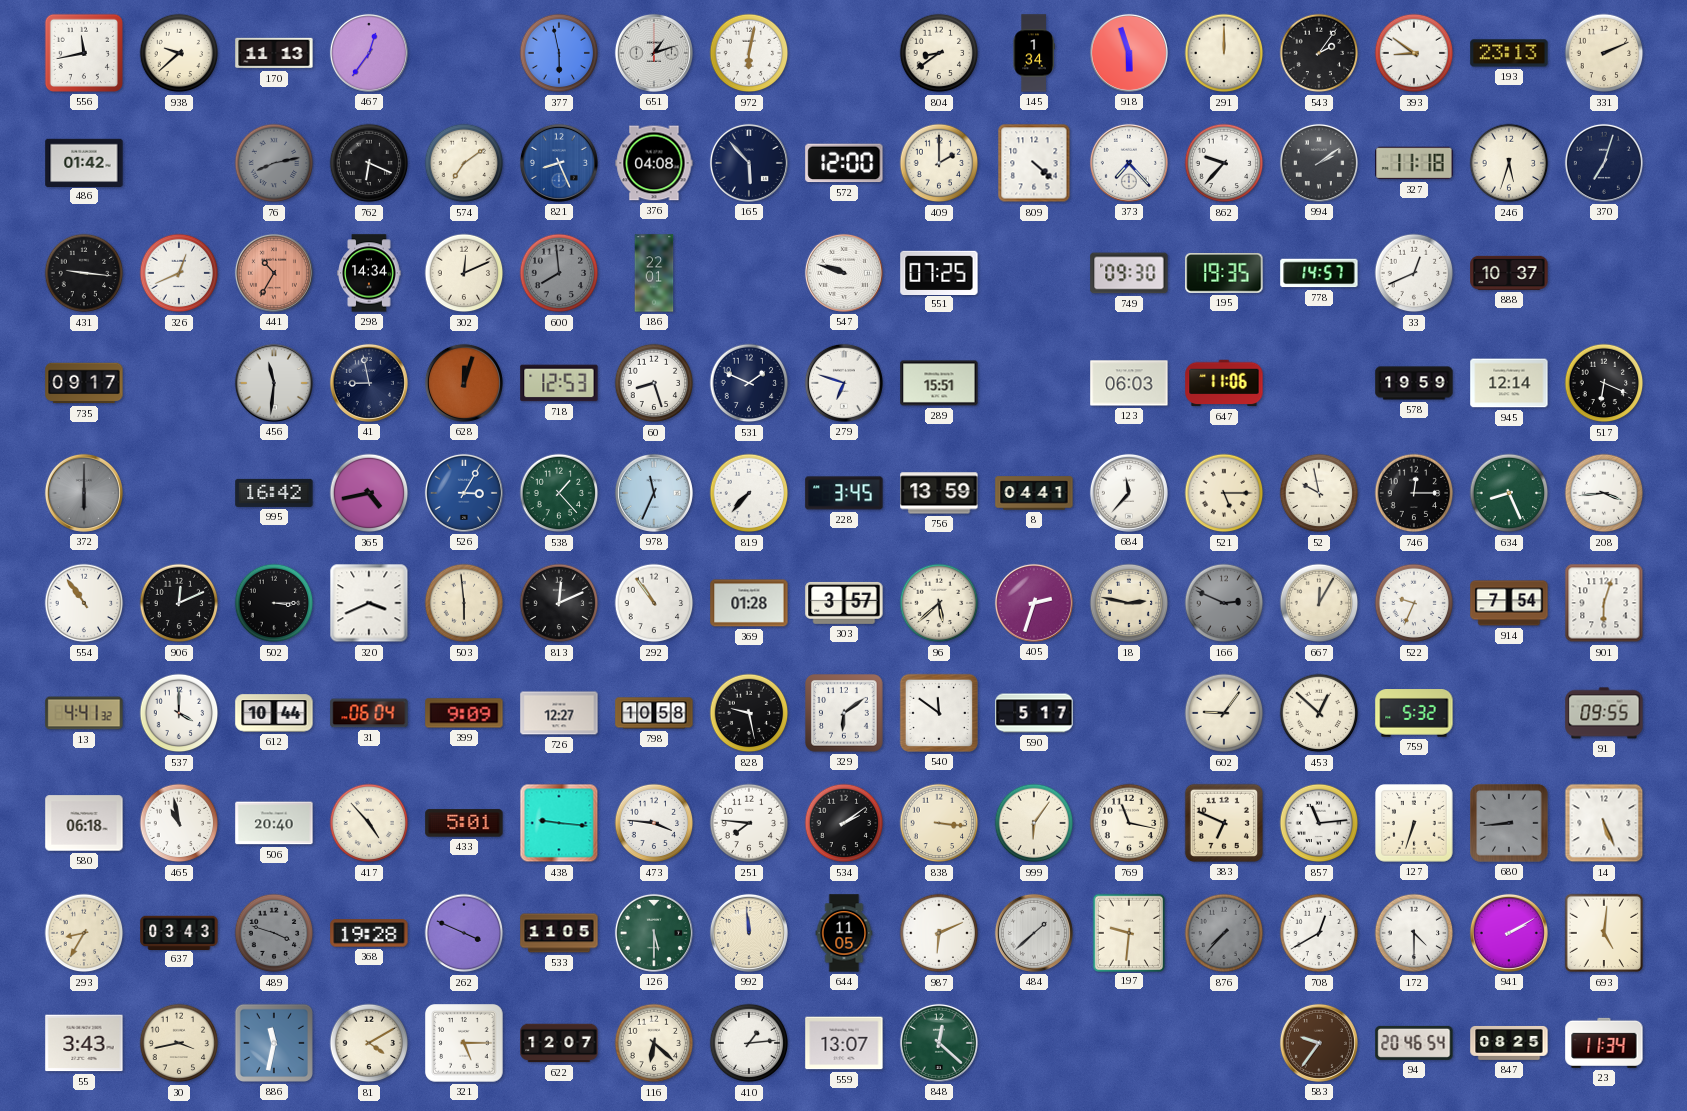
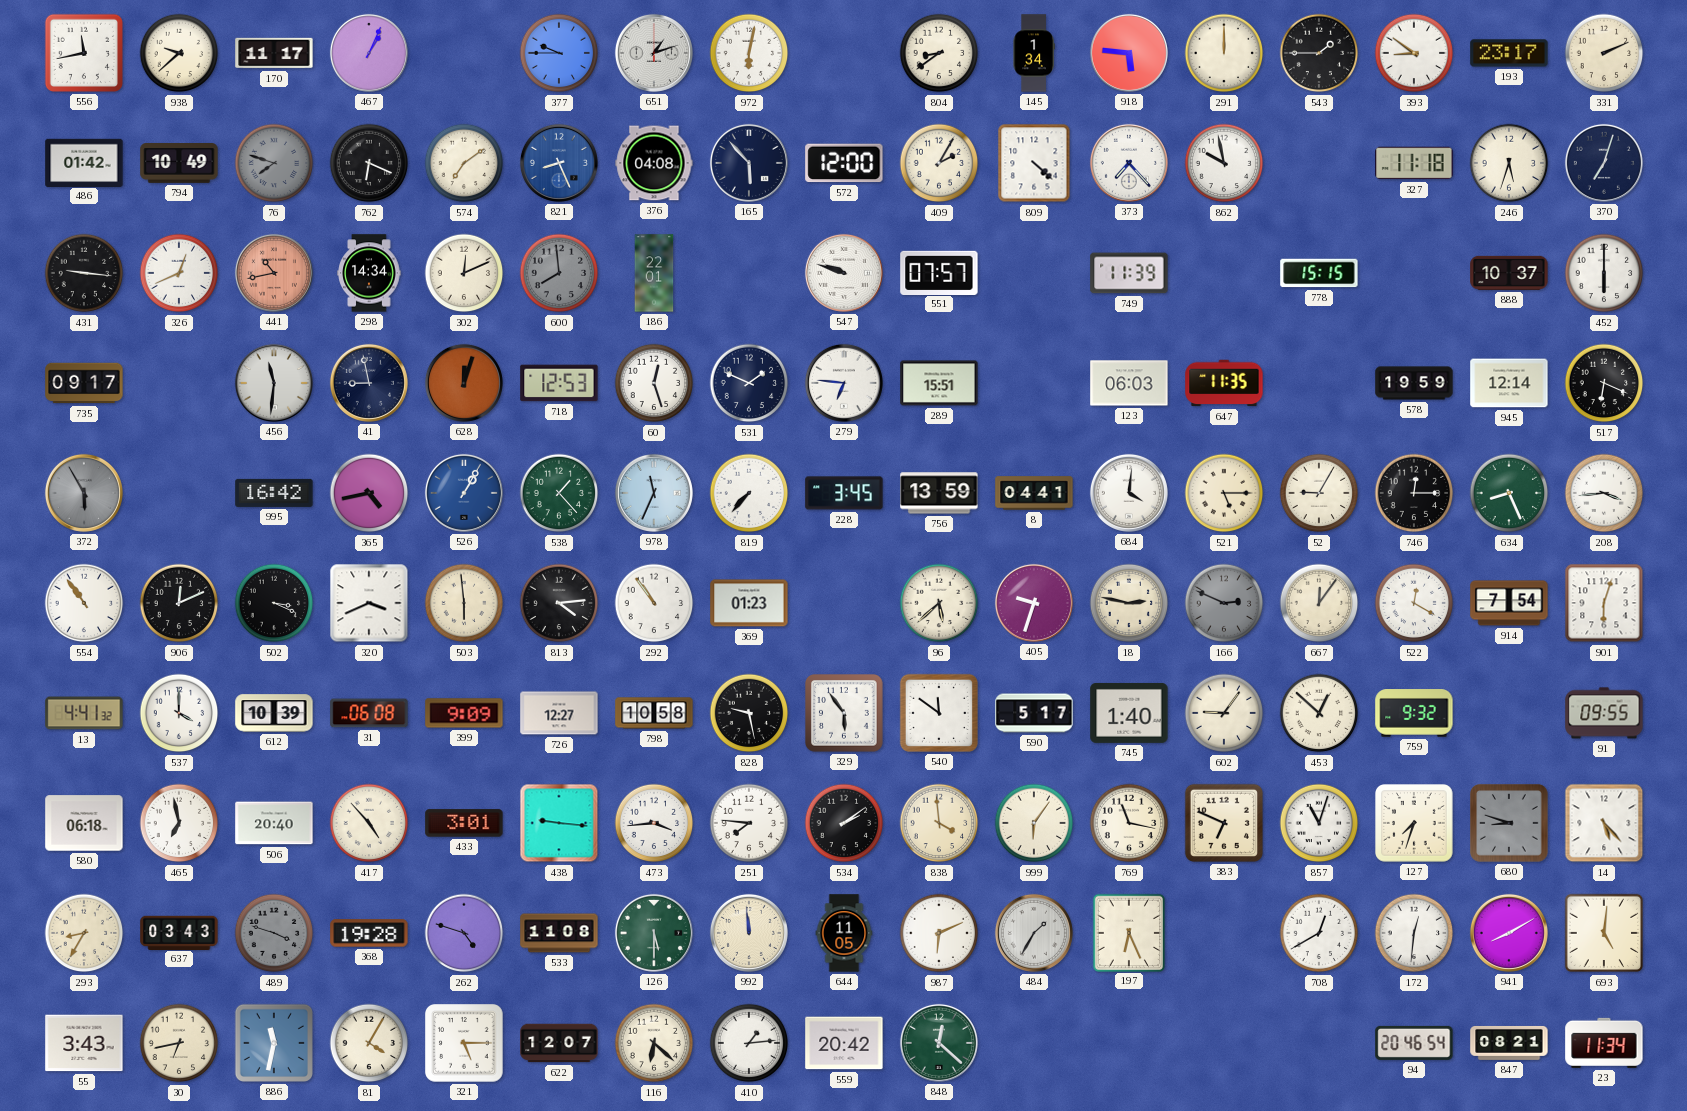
170: 11:13 -> 11:17 (274, 53)
467: 12:36 -> 1:04 (369, 53)
377: 5:58 -> 9:45 (559, 53)
918: 5:57 -> 5:46 (1129, 53)
543: 2:06 -> 1:45 (1319, 53)
193: 23:13 -> 23:17 (1509, 53)
794: none -> 10:49 (179, 164)
76: 8:13 -> 7:48 (274, 163)
409: 2:00 -> 2:05 (939, 163)
862: 9:37 -> 9:58 (1224, 163)
994: 2:09 -> none (1319, 163)
441: 10:35 -> 10:43 (274, 273)
551: 07:25 -> 07:57 (939, 272)
749: 09:30 -> 11:39 (1129, 273)
195: 19:35 -> none (1224, 274)
778: 14:57 -> 15:15 (1319, 273)
33: 12:41 -> none (1414, 273)
452: none -> 6:00 (1604, 273)
60: 8:27 -> 12:27 (654, 383)
279: 6:48 -> 6:46 (844, 383)
647: 11:06 -> 11:35 (1224, 383)
372: 6:00 -> 5:55 (84, 493)
526: 3:05 -> 1:05 (464, 493)
684: 11:37 -> 4:01 (1129, 493)
52: 9:58 -> 9:05 (1319, 493)
502: 3:15 -> 3:19 (274, 603)
813: 12:11 -> 4:14 (559, 603)
369: 01:28 -> 01:23 (749, 603)
303: 3:57 -> none (844, 603)
405: 2:33 -> 9:33 (1034, 603)
667: 12:05 -> 12:06 (1319, 603)
522: 9:34 -> 12:20 (1414, 603)
612: 10:44 -> 10:39 (274, 713)
31: 06:04 -> 06:08 (369, 713)
329: 6:09 -> 5:54 (844, 713)
745: none -> 1:40 (1129, 713)
759: 5:32 -> 9:32 (1414, 713)
465: 10:58 -> 6:58 (179, 823)
433: 5:01 -> 3:01 (464, 823)
473: 3:46 -> 3:44 (654, 823)
838: 3:16 -> 3:59 (939, 823)
857: 11:14 -> 11:03 (1319, 823)
127: 6:33 -> 7:33 (1414, 823)
680: 8:44 -> 8:48 (1509, 823)
14: 5:26 -> 5:23 (1604, 823)
262: 3:49 -> 4:48 (464, 933)
533: 11:05 -> 11:08 (559, 933)
484: 1:38 -> 1:35 (1034, 933)
197: 9:31 -> 6:26 (1128, 932)
876: 7:37 -> none (1224, 933)
172: 4:30 -> 12:31 (1414, 933)
941: 2:10 -> 8:10 (1509, 933)
30: 3:43 -> 6:43 (179, 1043)
81: 4:10 -> 4:05 (369, 1043)
559: 13:07 -> 20:42 (844, 1043)
583: 9:36 -> none (1319, 1043)
847: 08:25 -> 08:21 (1509, 1043)
